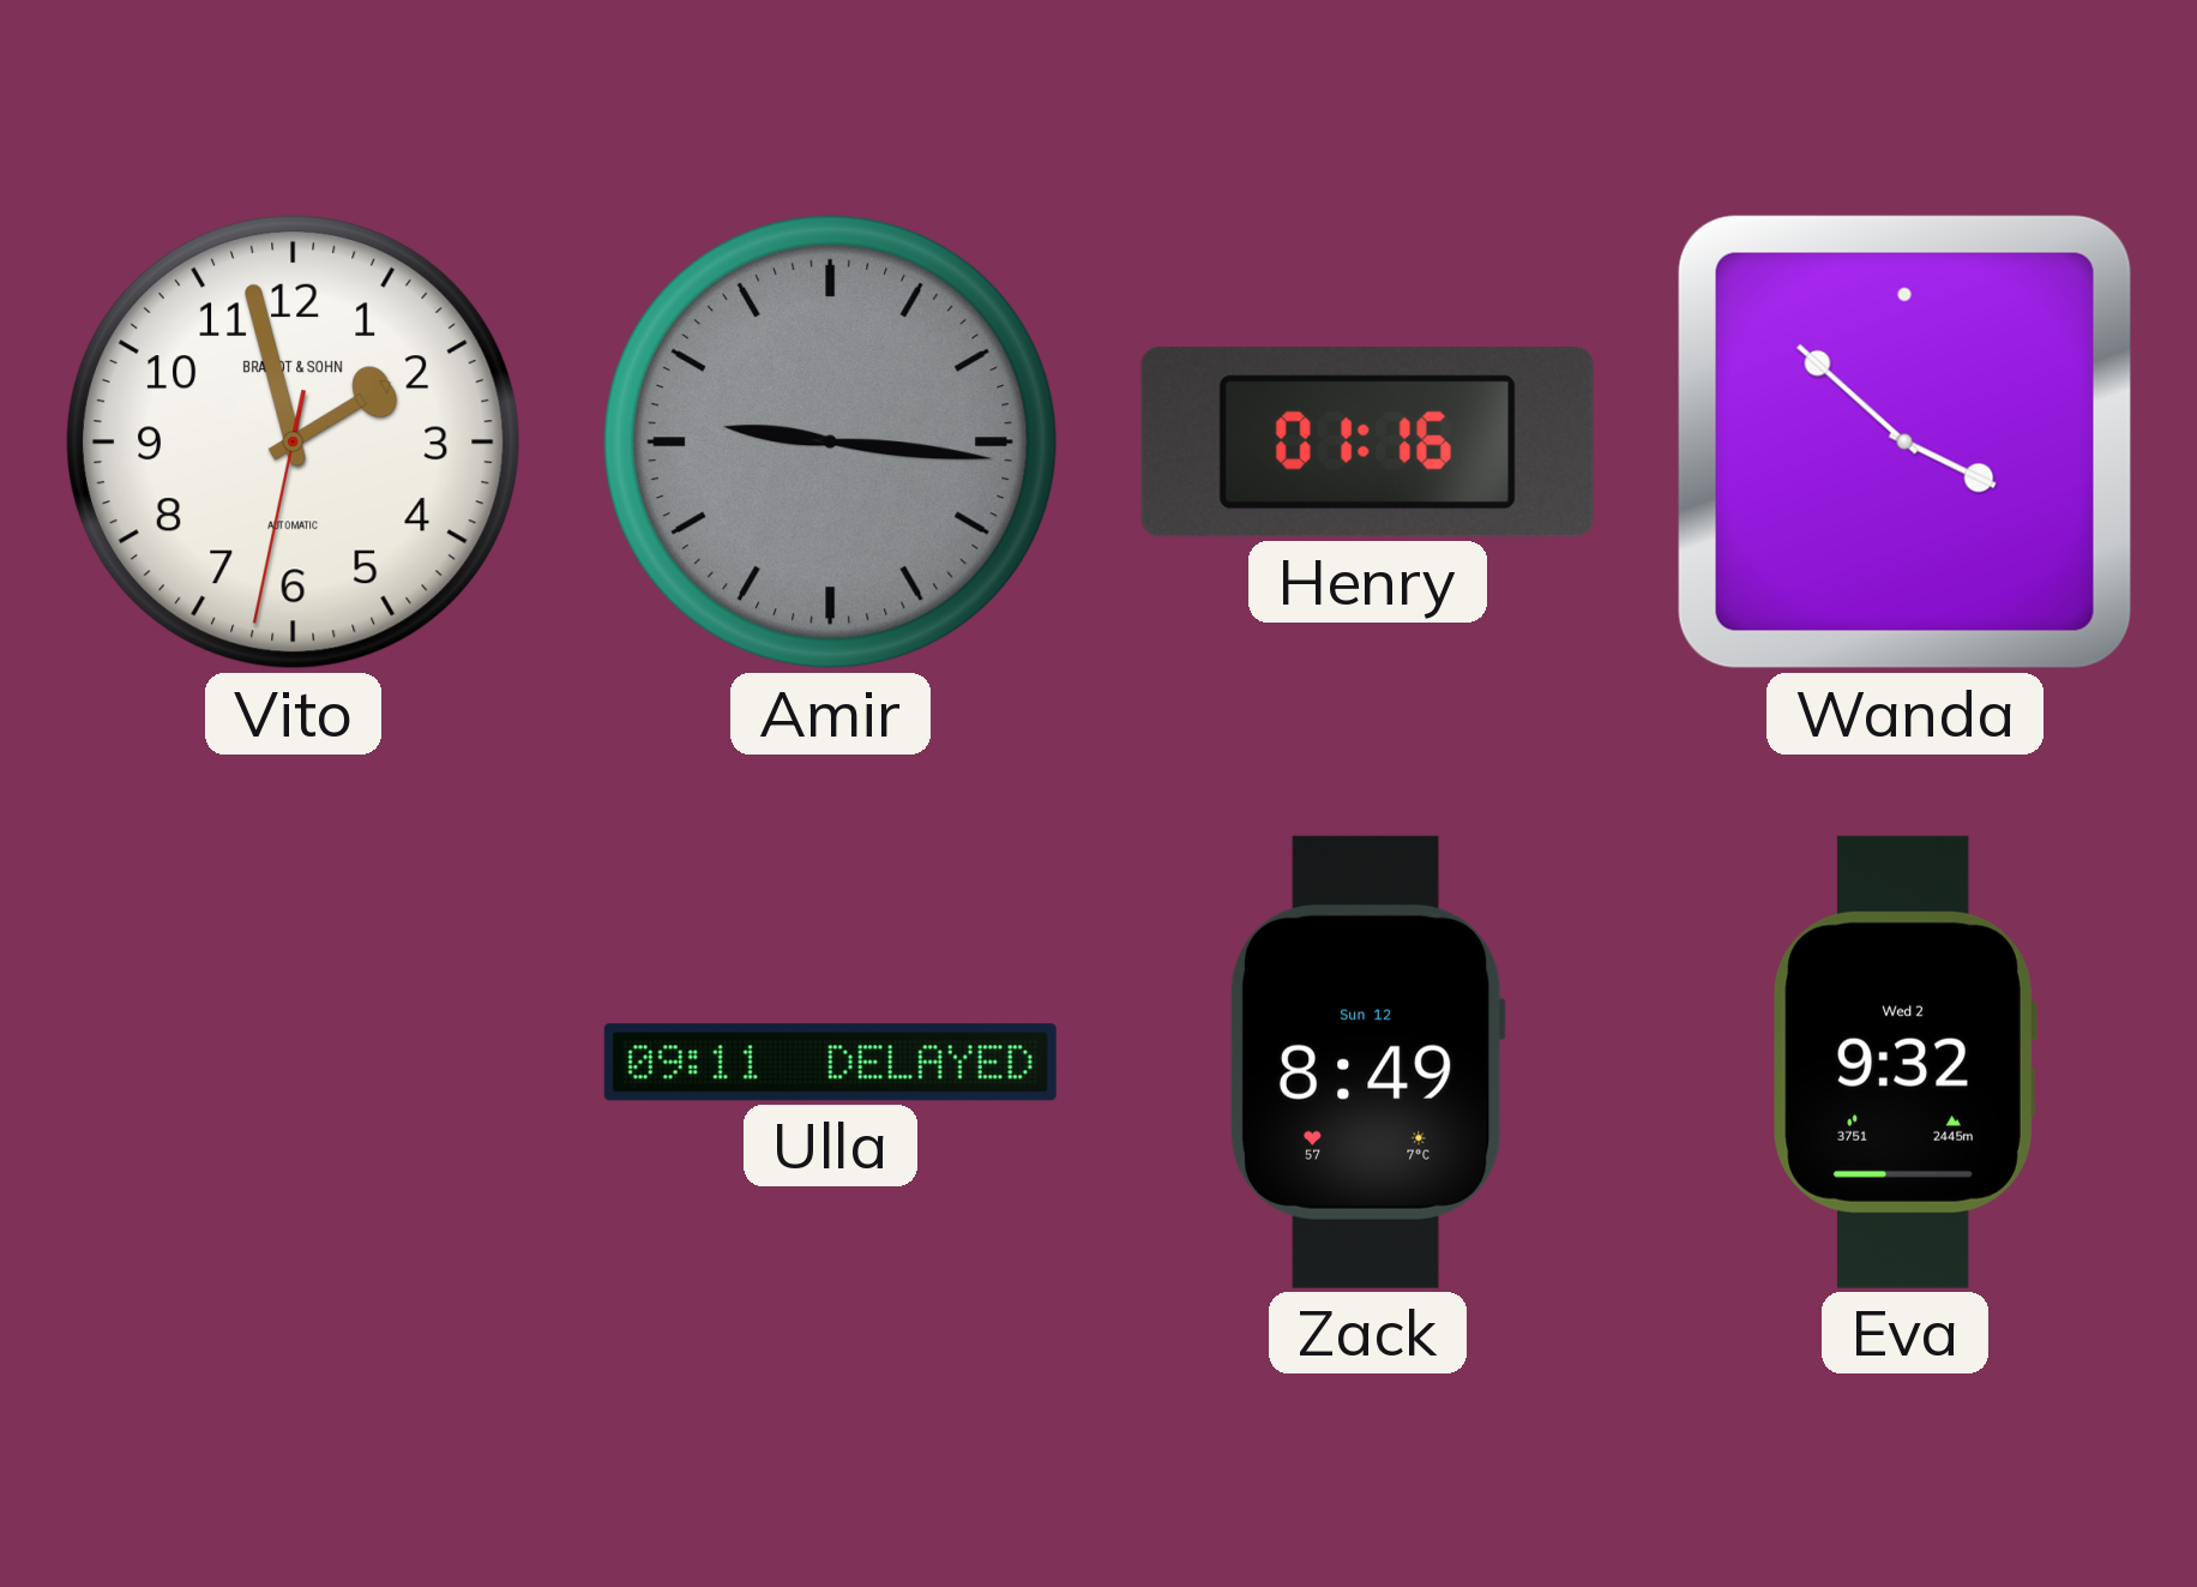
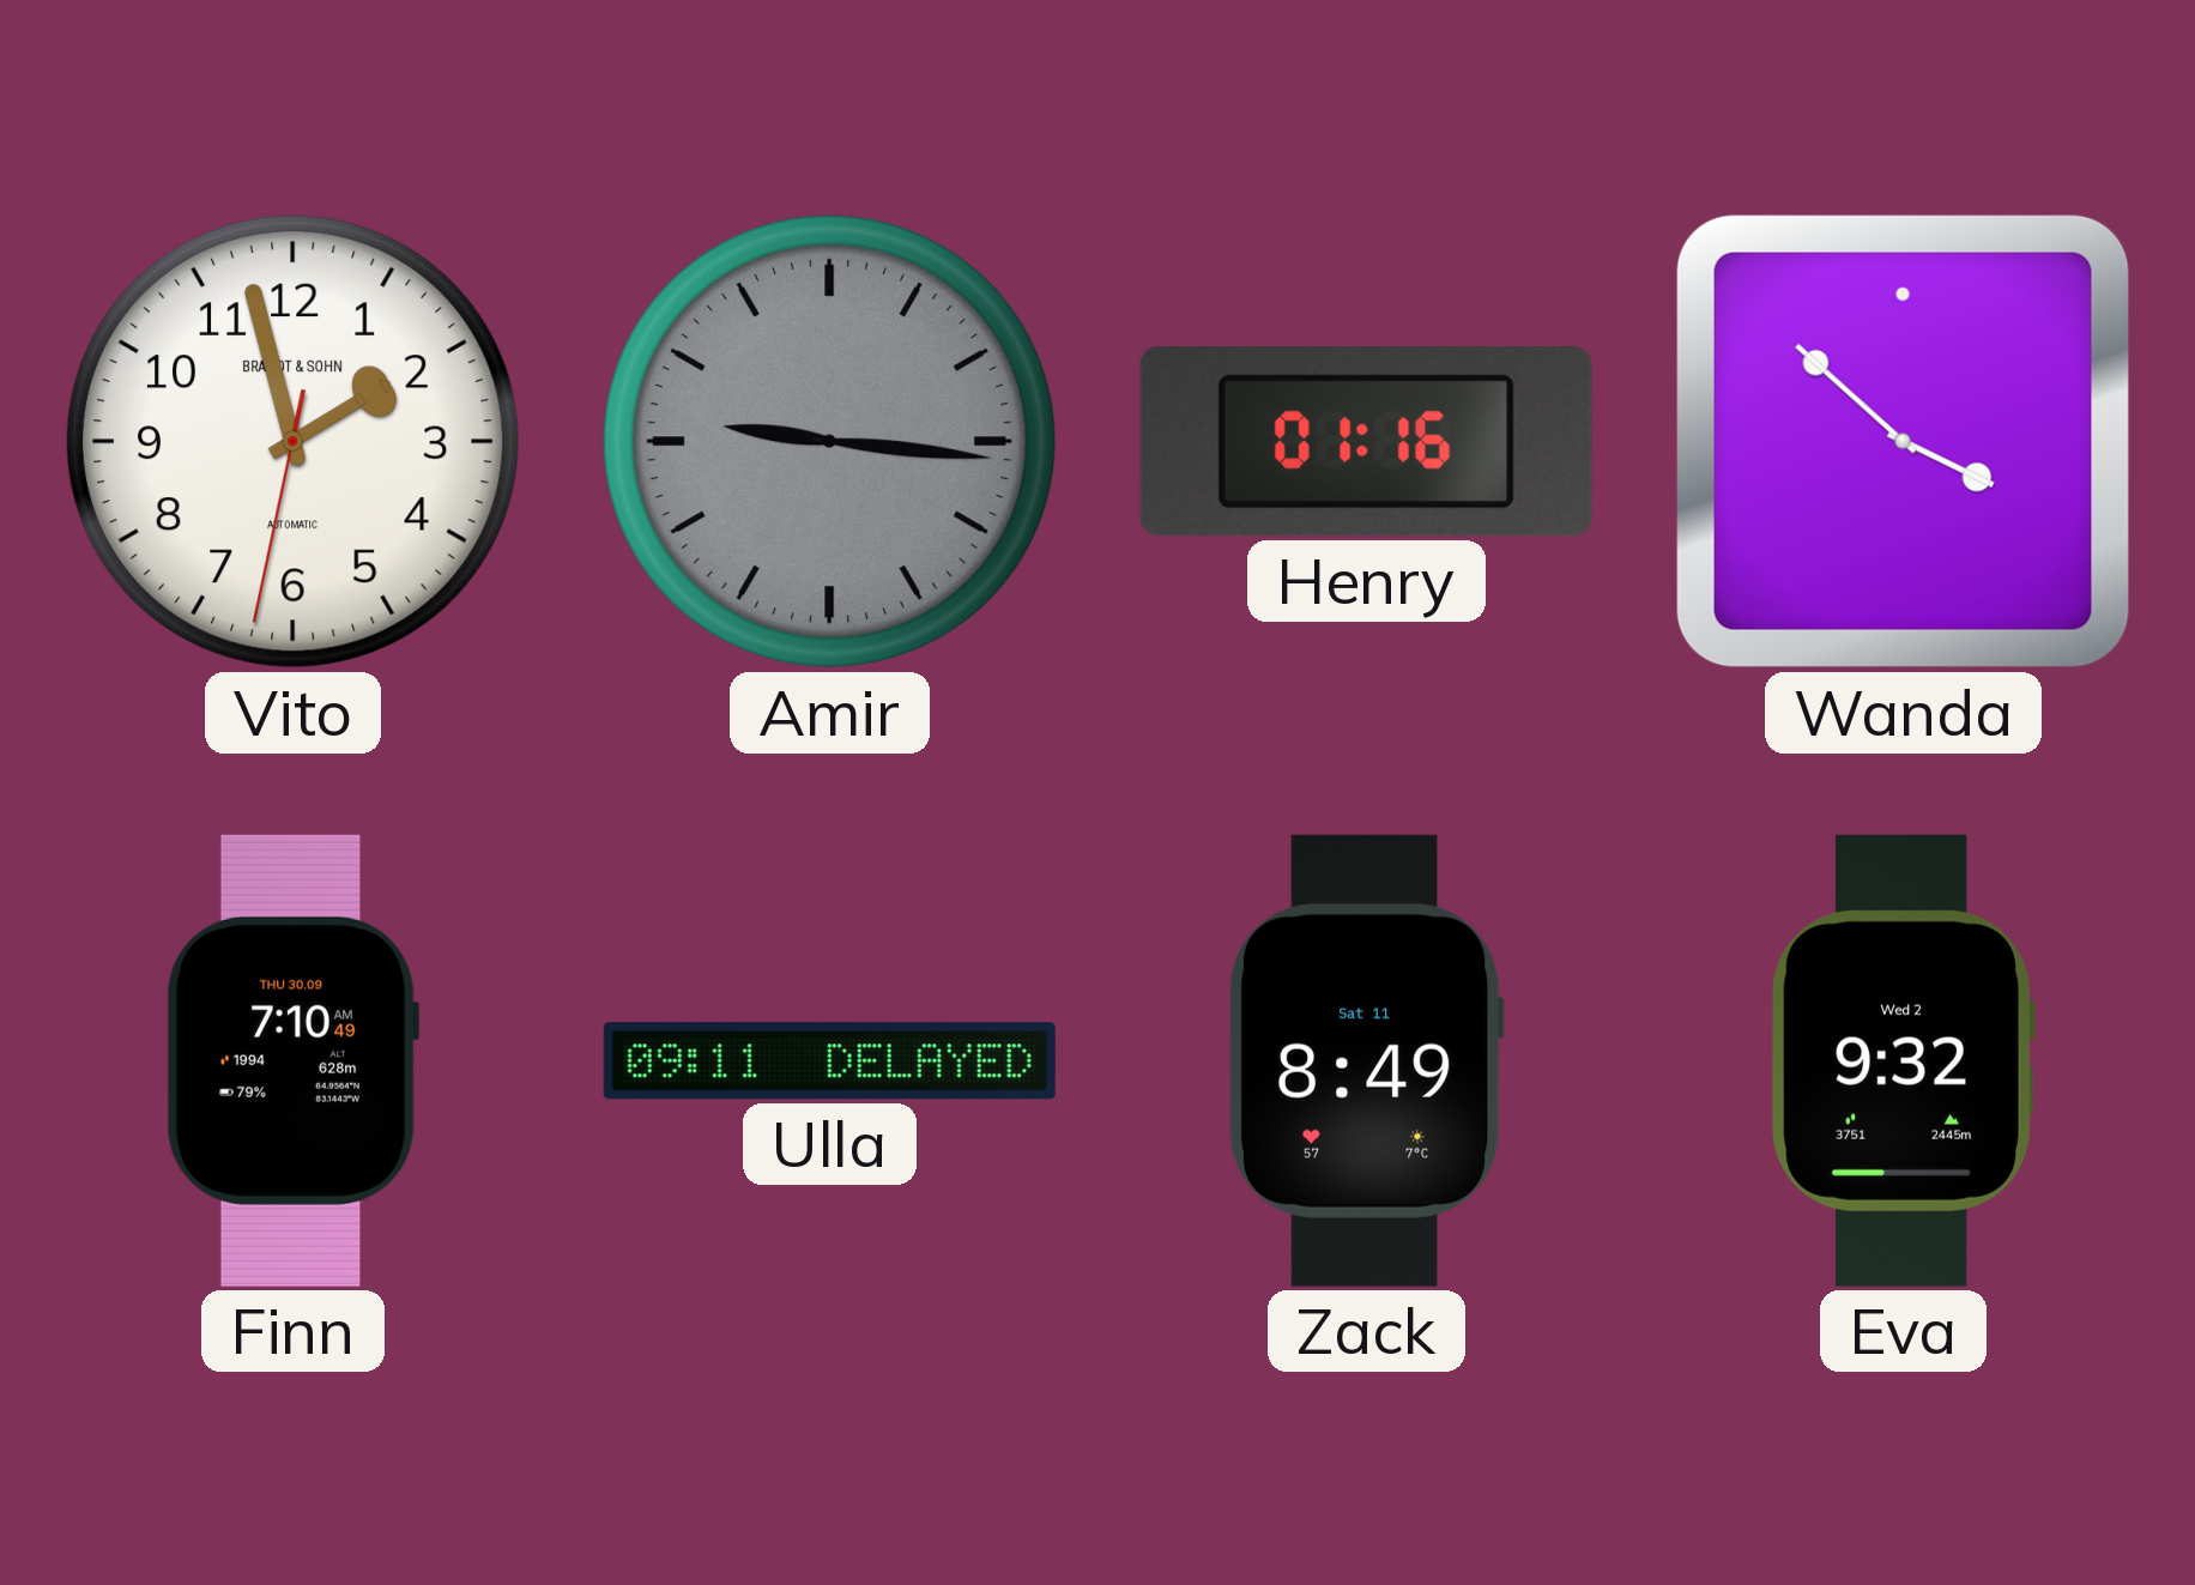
Finn: none -> 7:10 (292, 1060)
Zack date: Sun 12 -> Sat 11 (1366, 1060)
